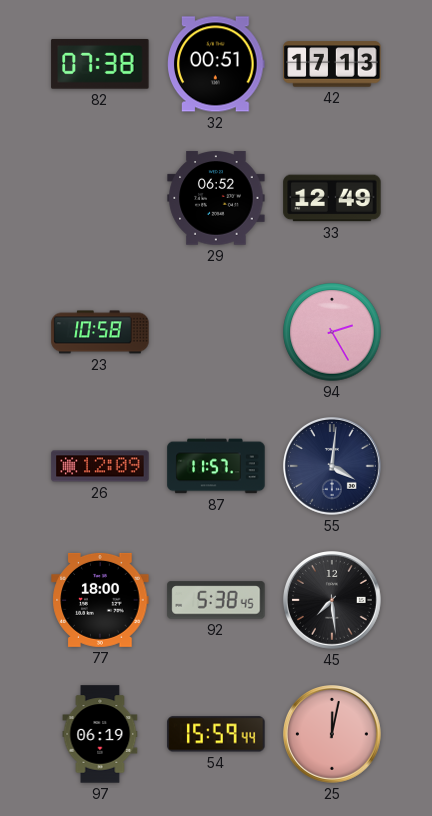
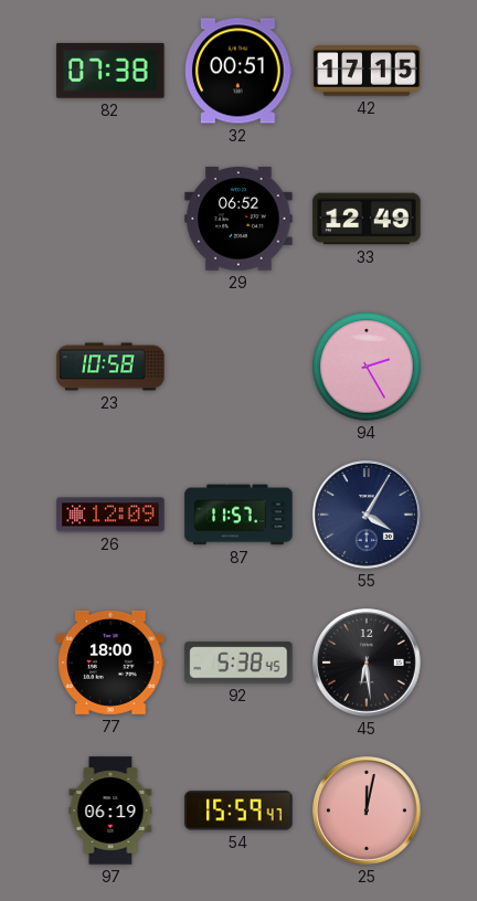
42: 17:13 -> 17:15 (367, 71)
55: 4:01 -> 4:05 (368, 516)
45: 7:29 -> 6:29 (368, 664)
54: 15:59:44 -> 15:59:47 (239, 810)
